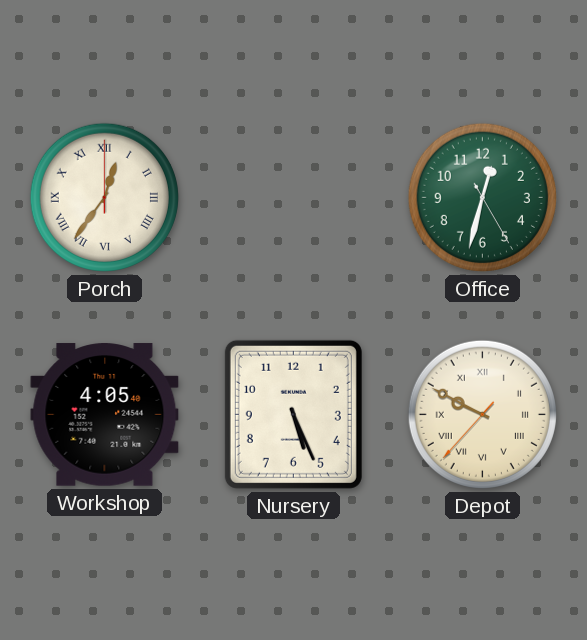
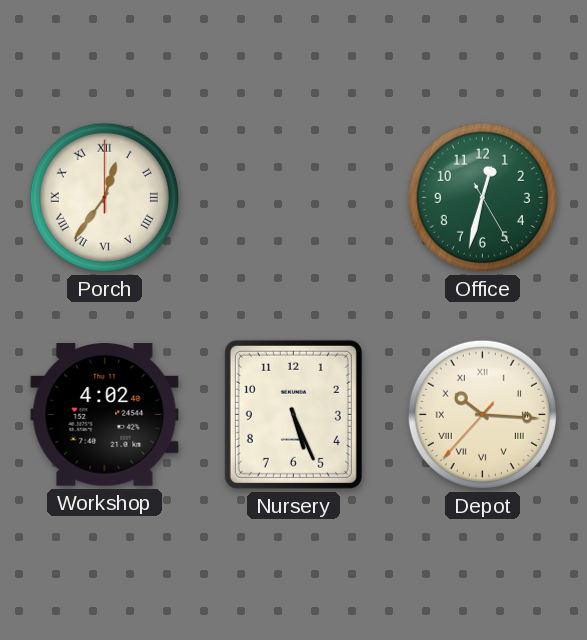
Workshop: 4:05 -> 4:02 (105, 415)
Depot: 9:49 -> 10:15 (482, 414)
